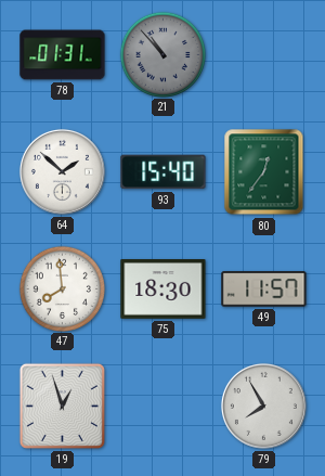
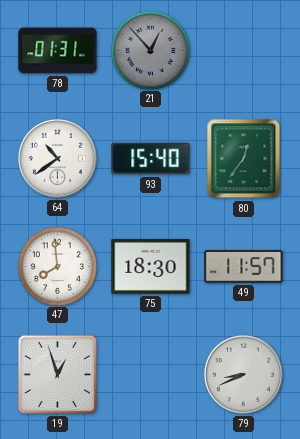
21: 10:53 -> 12:53 (150, 50)
64: 1:52 -> 10:39 (57, 158)
79: 7:55 -> 8:41 (243, 374)
